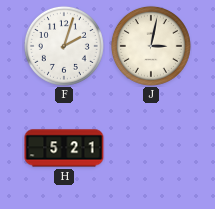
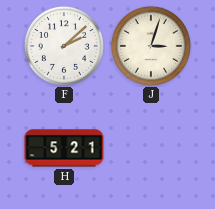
F: 2:03 -> 2:08 (64, 46)
J: 3:02 -> 3:03 (151, 46)
